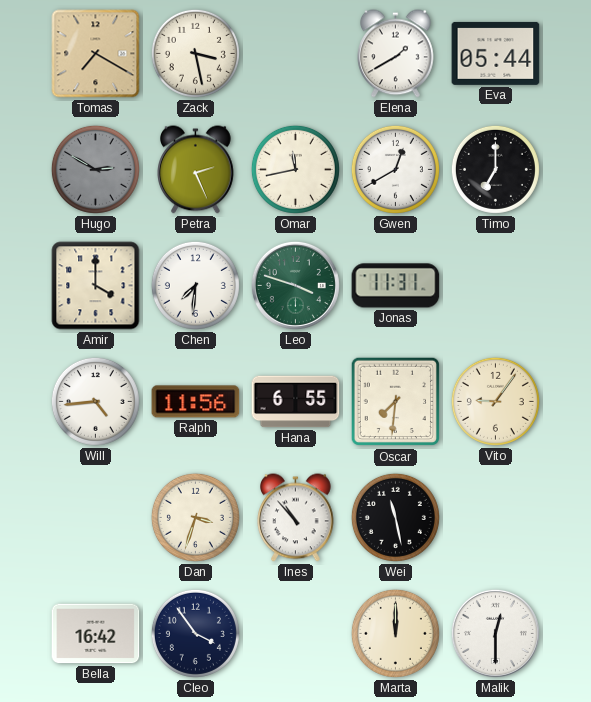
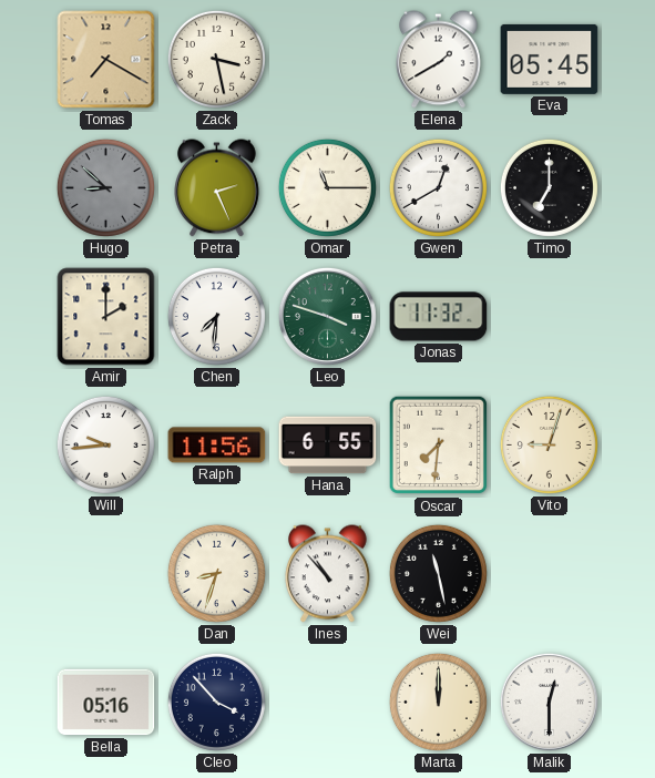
Eva: 05:44 -> 05:45 (550, 59)
Hugo: 2:50 -> 8:52 (105, 187)
Omar: 11:43 -> 11:15 (327, 187)
Amir: 4:00 -> 2:00 (106, 317)
Jonas: 11:31 -> 11:32 (439, 317)
Will: 4:44 -> 9:44 (105, 444)
Vito: 9:06 -> 9:03 (549, 444)
Dan: 3:33 -> 8:33 (216, 573)
Bella: 16:42 -> 05:16 (106, 703)
Cleo: 3:54 -> 3:53 (216, 702)
